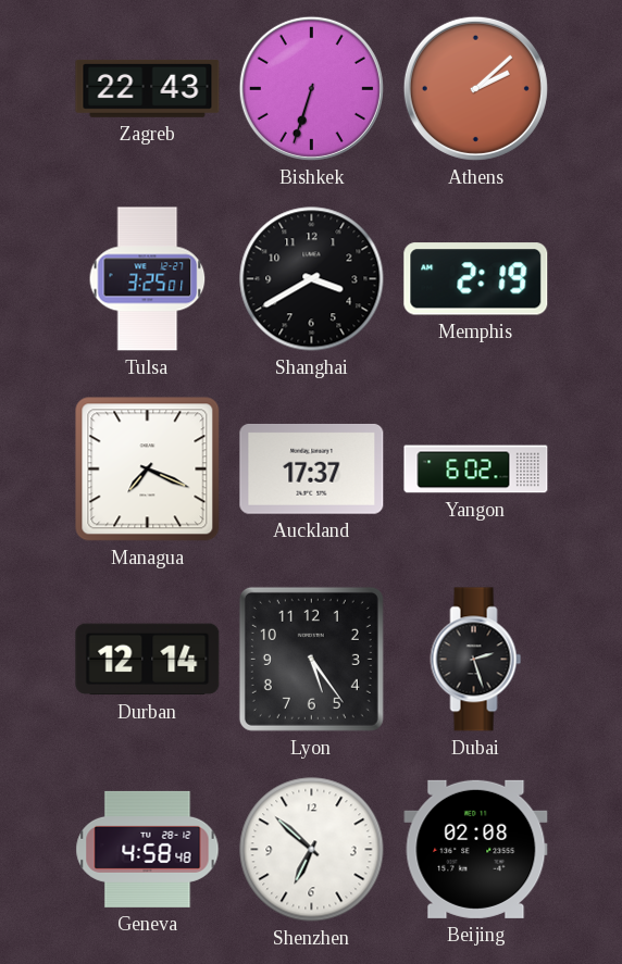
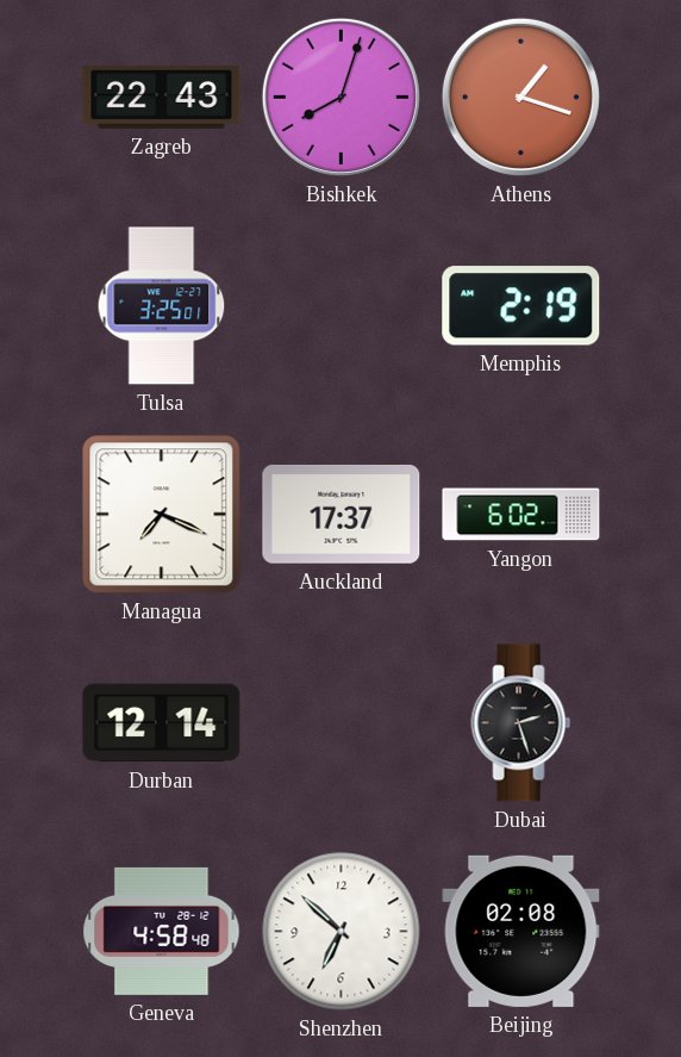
Bishkek: 6:33 -> 8:03 (340, 97)
Athens: 2:08 -> 1:18 (520, 97)
Shanghai: 3:40 -> none (312, 279)
Lyon: 5:24 -> none (311, 659)
